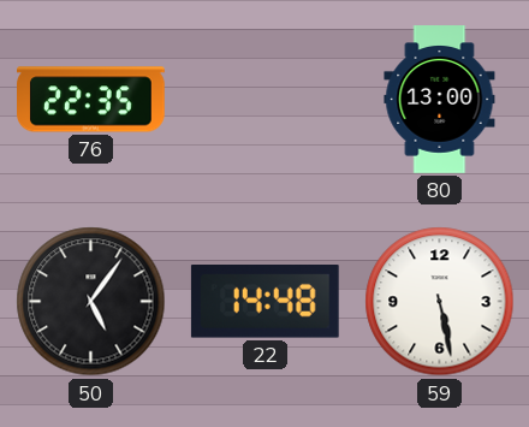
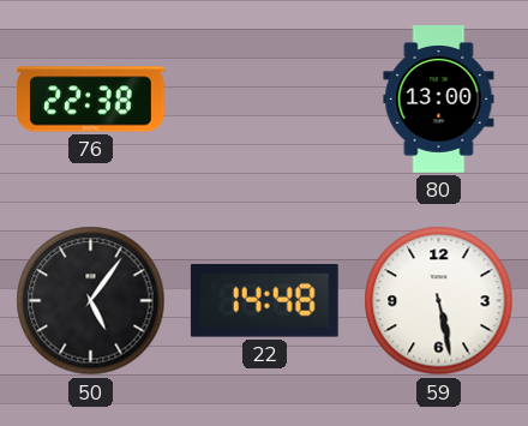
76: 22:35 -> 22:38 (91, 100)
